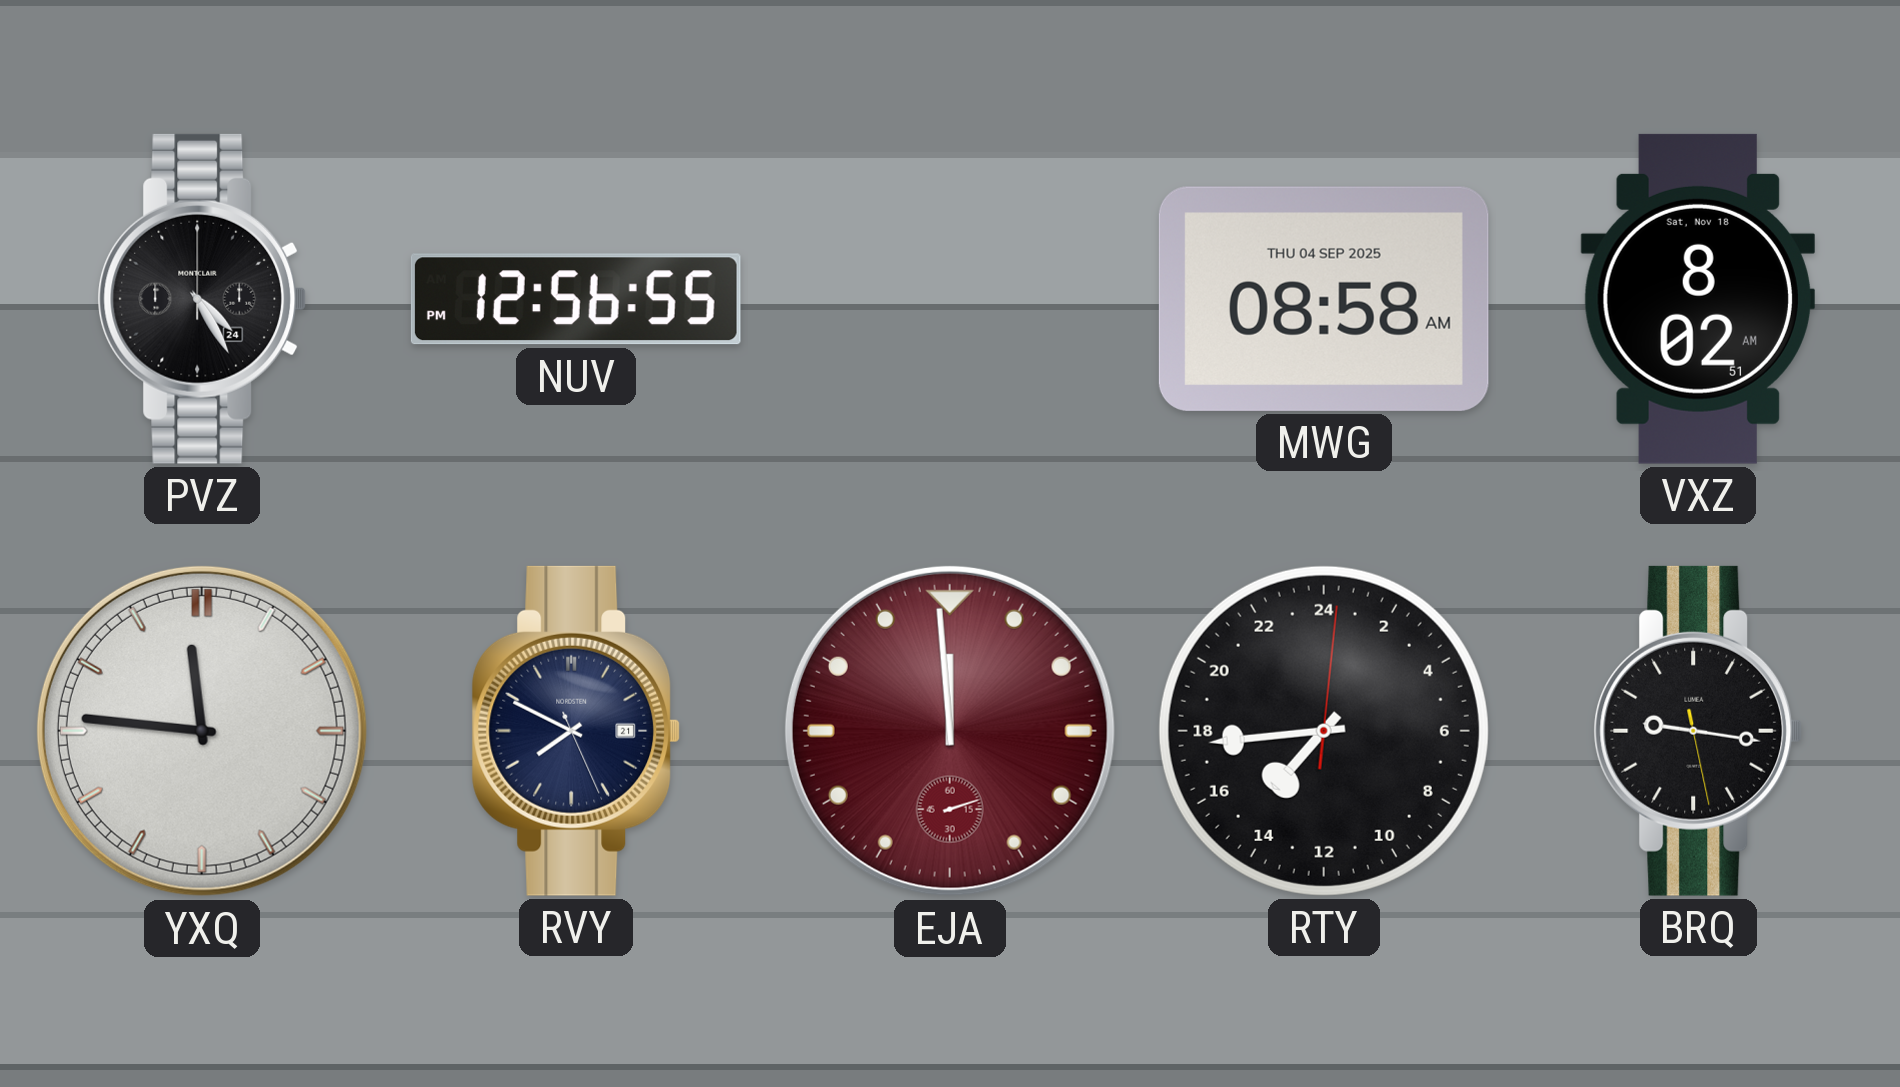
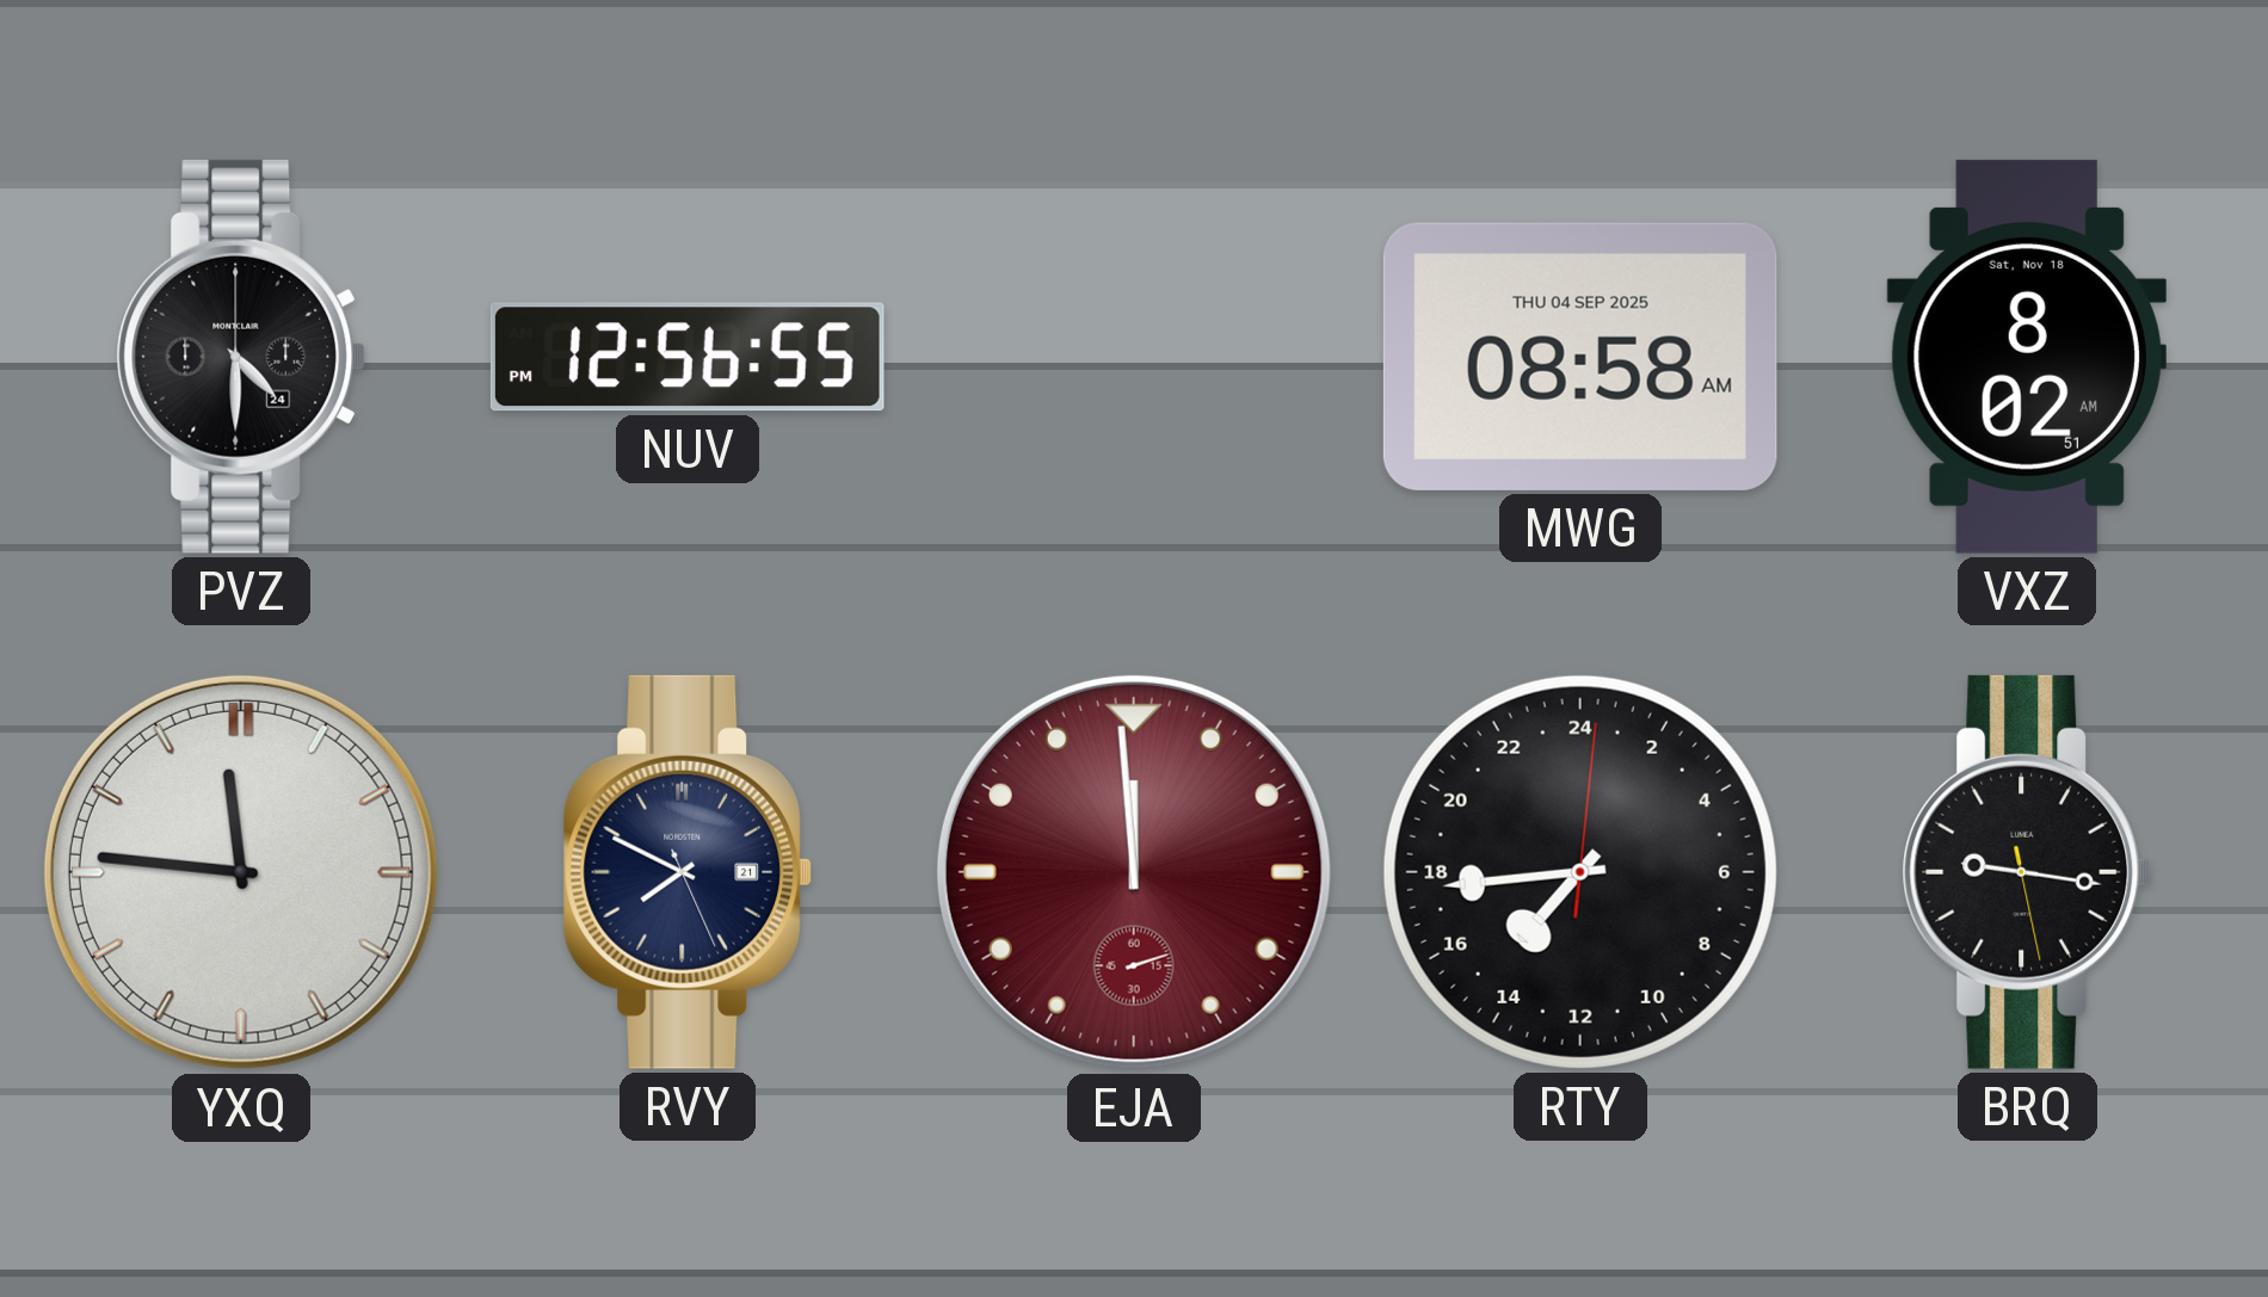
PVZ: 4:25 -> 4:30 (241, 357)
